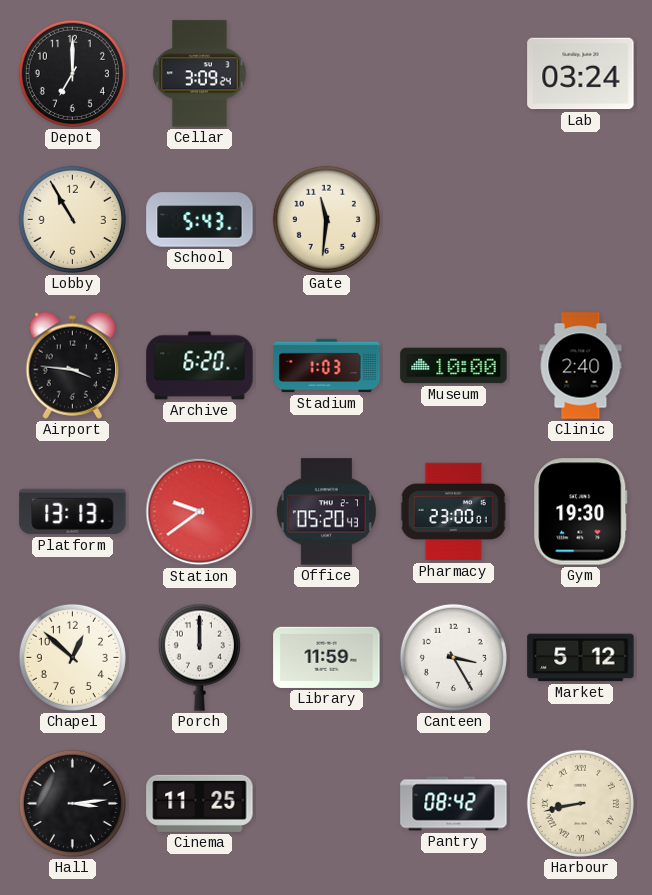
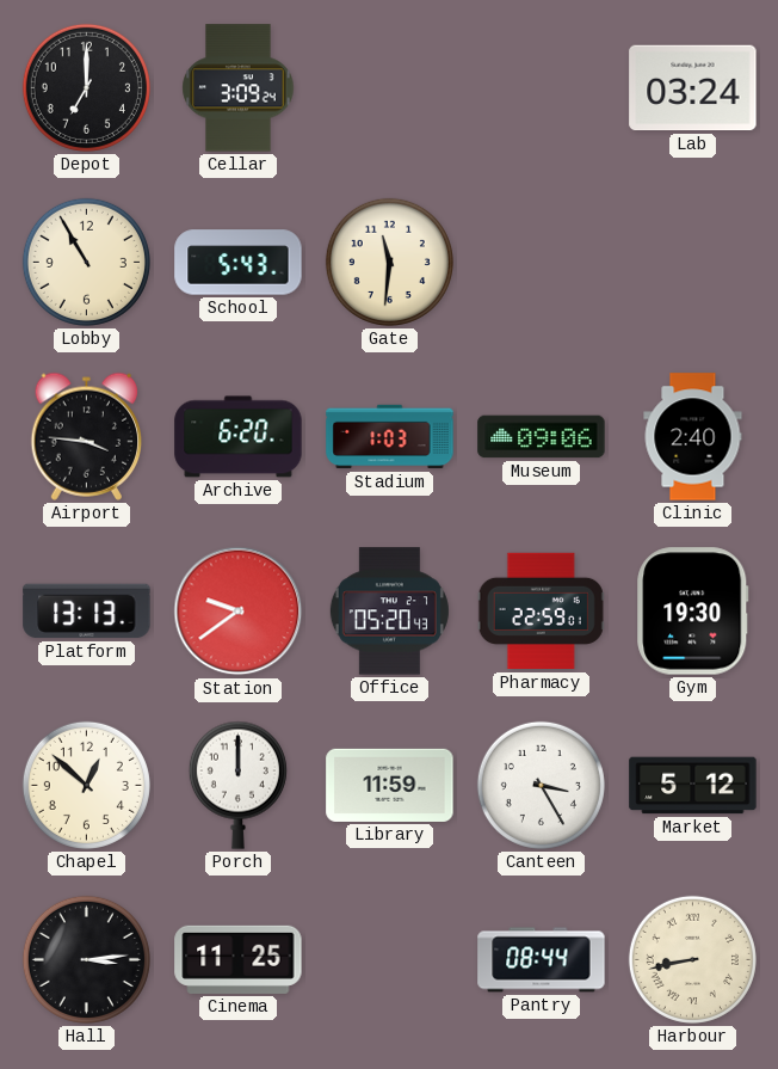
Museum: 10:00 -> 09:06 (542, 437)
Pharmacy: 23:00 -> 22:59 (541, 612)
Pantry: 08:42 -> 08:44 (542, 960)
